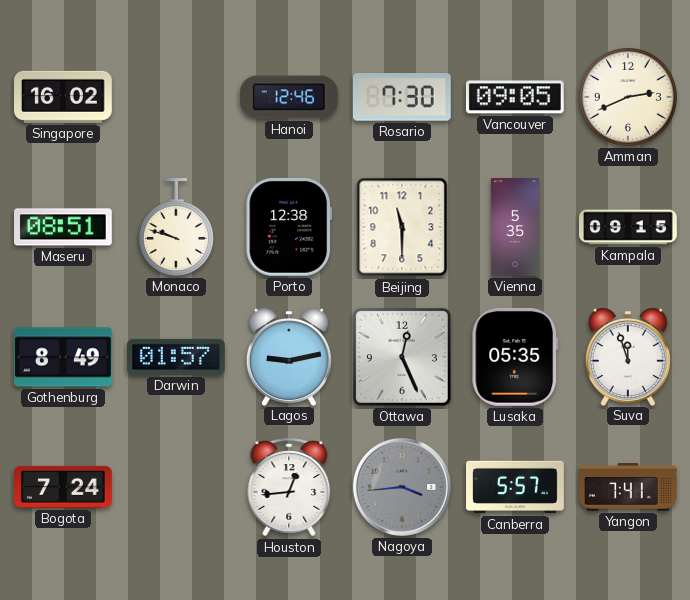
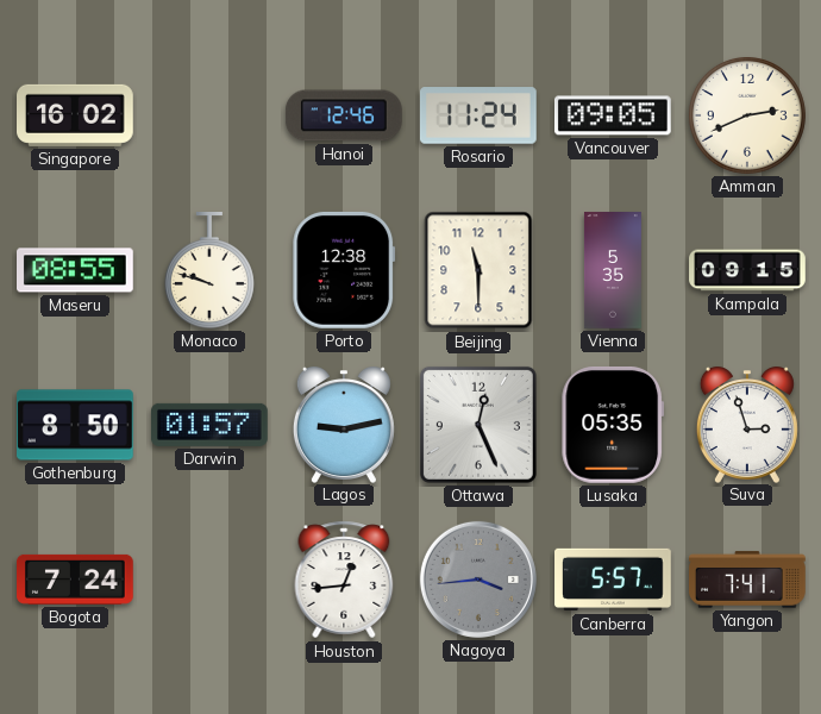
Rosario: 7:30 -> 11:24 (478, 115)
Maseru: 08:51 -> 08:55 (76, 270)
Gothenburg: 8:49 -> 8:50 (76, 425)
Suva: 11:57 -> 2:57 (747, 424)
